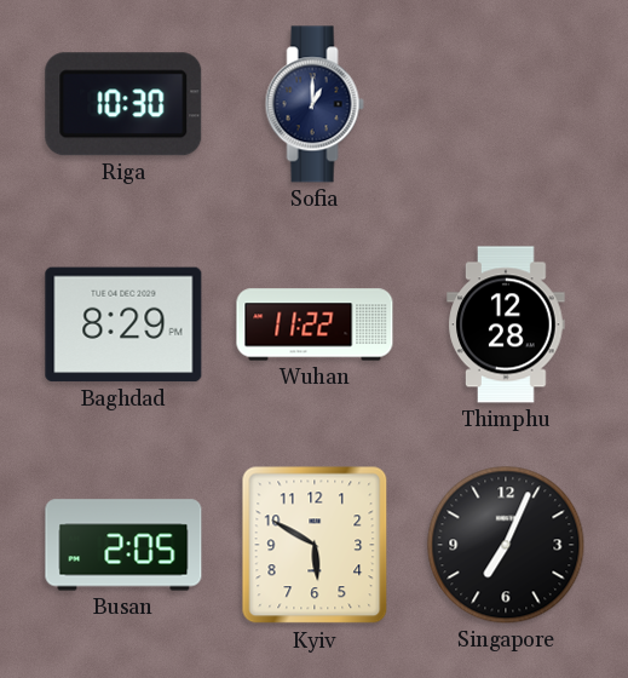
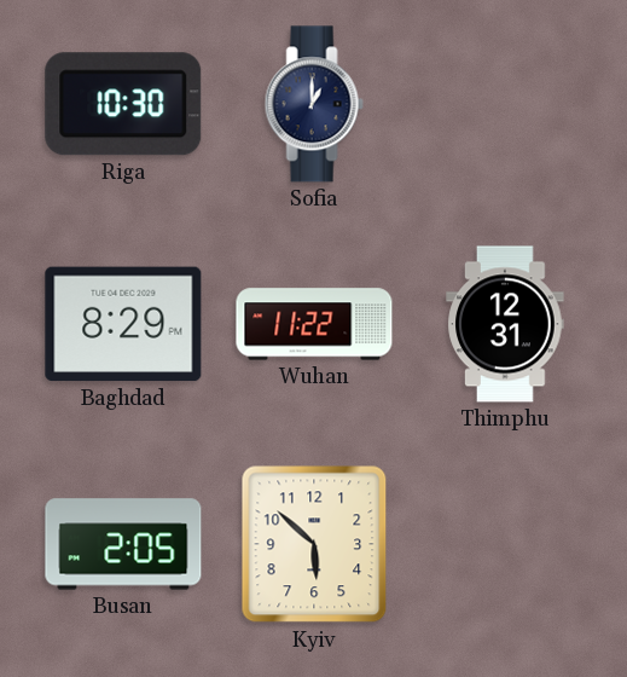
Thimphu: 12:28 -> 12:31 (505, 324)
Kyiv: 5:50 -> 5:52 (314, 544)
Singapore: 7:04 -> none (506, 545)
